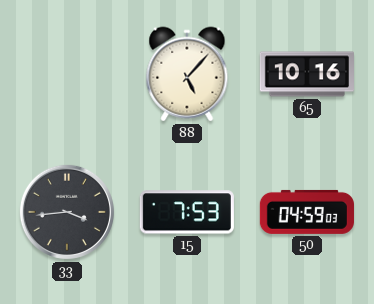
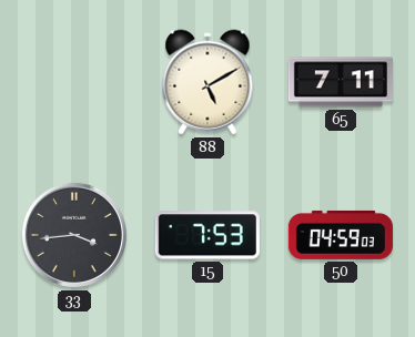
88: 5:07 -> 5:10 (207, 82)
65: 10:16 -> 7:11 (341, 82)
